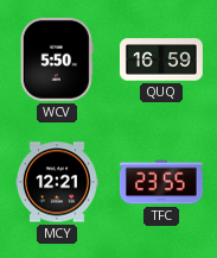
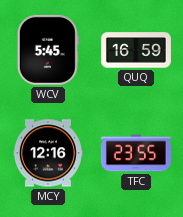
WCV: 5:50 -> 5:45 (48, 50)
MCY: 12:21 -> 12:16 (48, 153)
